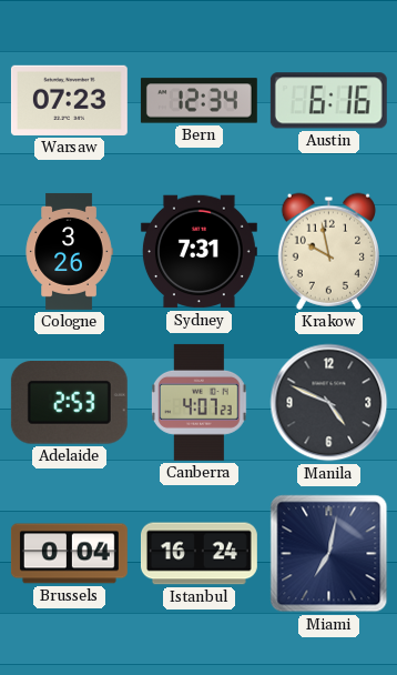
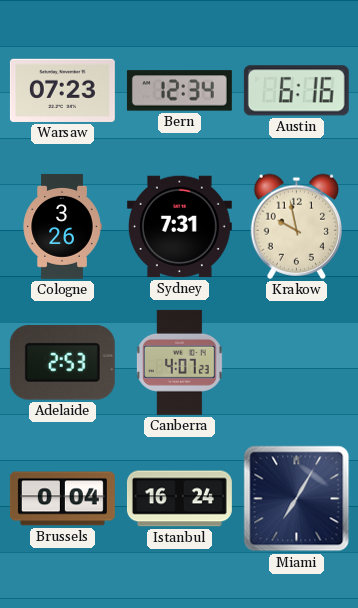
Manila: 4:49 -> none (329, 403)
Miami: 7:02 -> 7:05 (297, 499)
